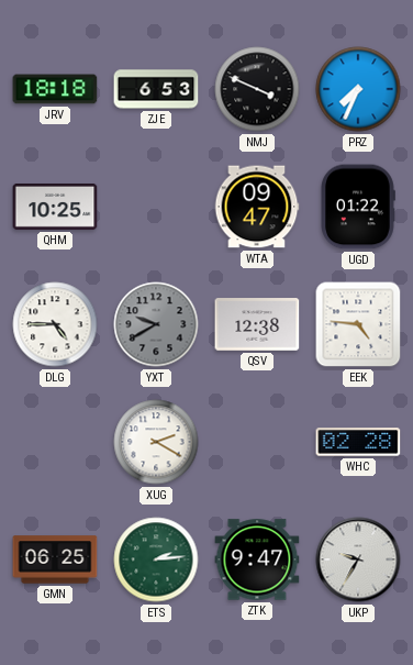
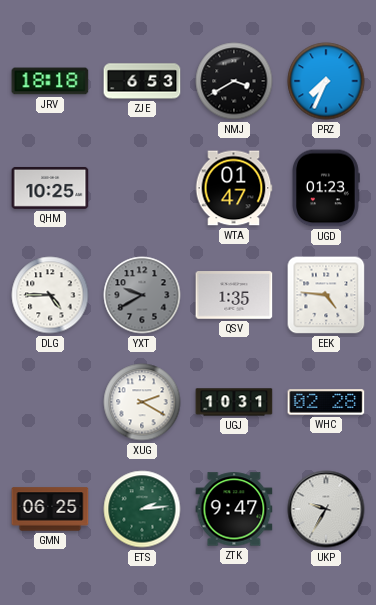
NMJ: 3:49 -> 3:40 (234, 81)
WTA: 09:47 -> 01:47 (234, 188)
UGD: 01:22 -> 01:23 (326, 188)
QSV: 12:38 -> 1:35 (234, 295)
UGJ: none -> 10:31 (234, 402)
